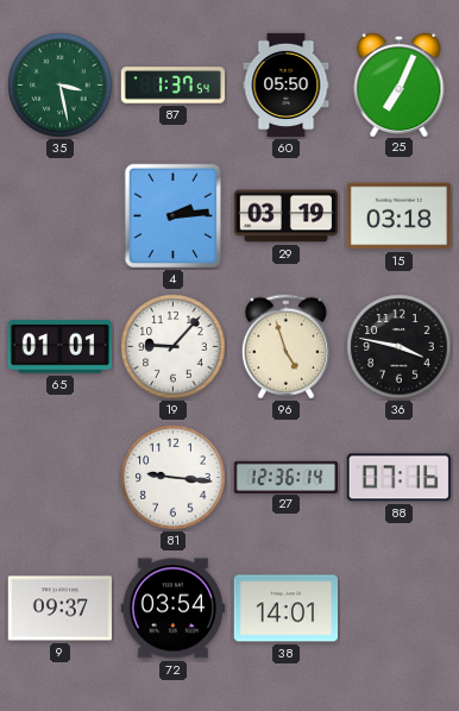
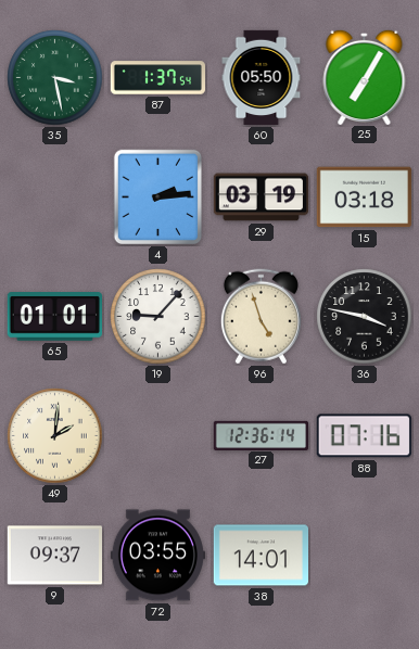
25: 7:04 -> 7:05 (365, 76)
49: none -> 2:01 (55, 436)
81: 9:16 -> none (174, 478)
72: 03:54 -> 03:55 (157, 556)
